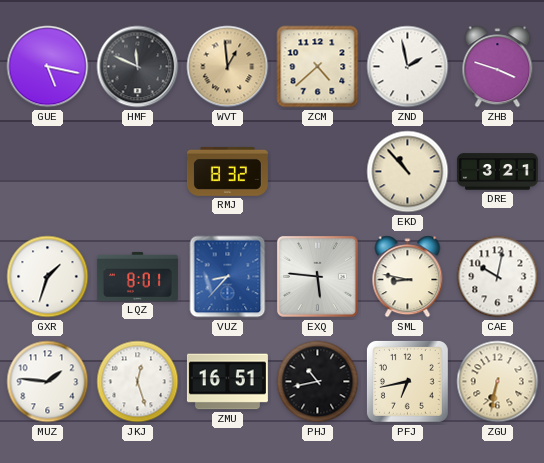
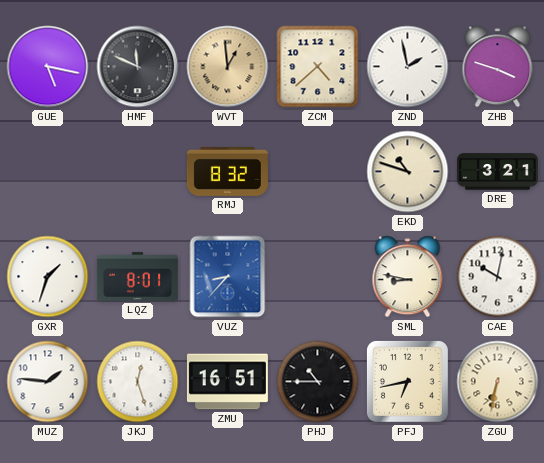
EKD: 10:53 -> 10:48 (408, 172)
EXQ: 5:46 -> none (317, 276)
PHJ: 10:43 -> 10:45 (318, 382)
